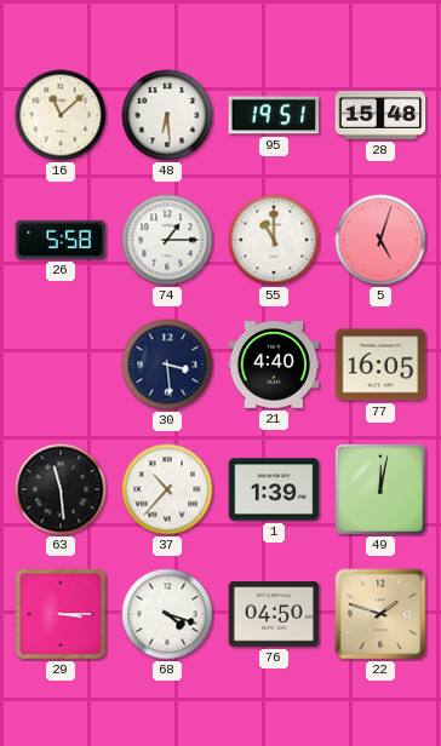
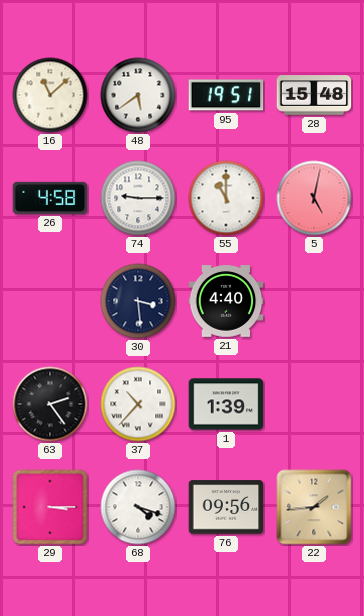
48: 6:29 -> 5:39 (138, 95)
26: 5:58 -> 4:58 (50, 198)
74: 1:15 -> 9:15 (138, 198)
5: 5:03 -> 5:02 (314, 198)
77: 16:05 -> none (380, 365)
63: 11:29 -> 2:24 (50, 404)
49: 12:02 -> none (380, 489)
76: 04:50 -> 09:56 (226, 507)
22: 1:48 -> 1:44 (314, 507)
